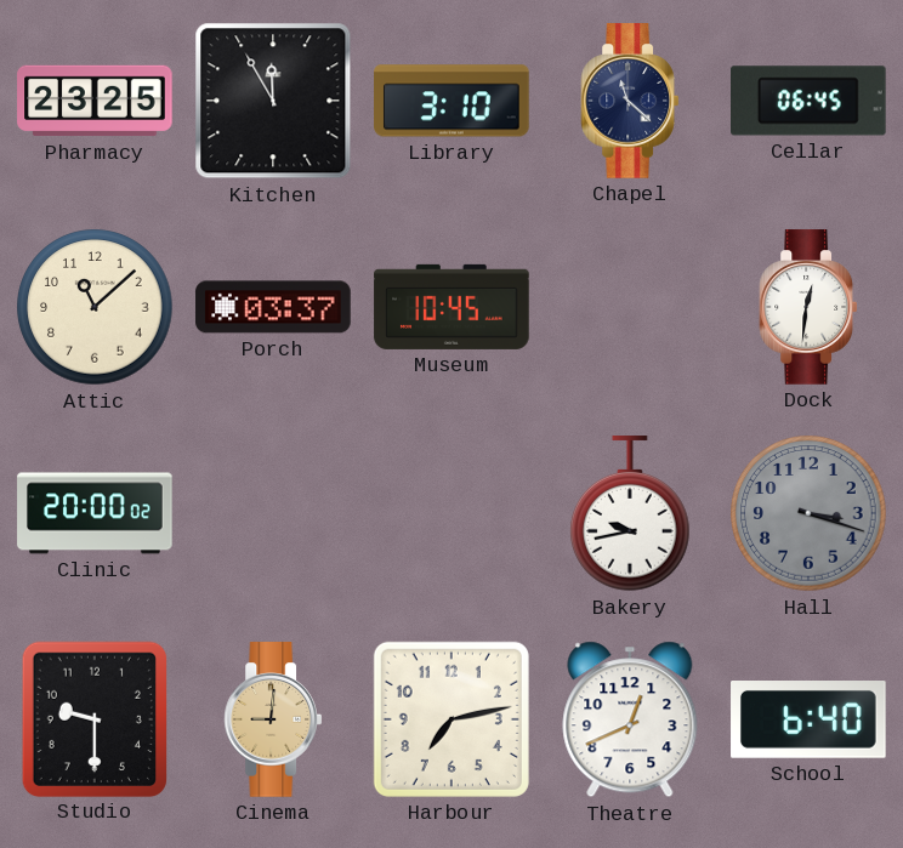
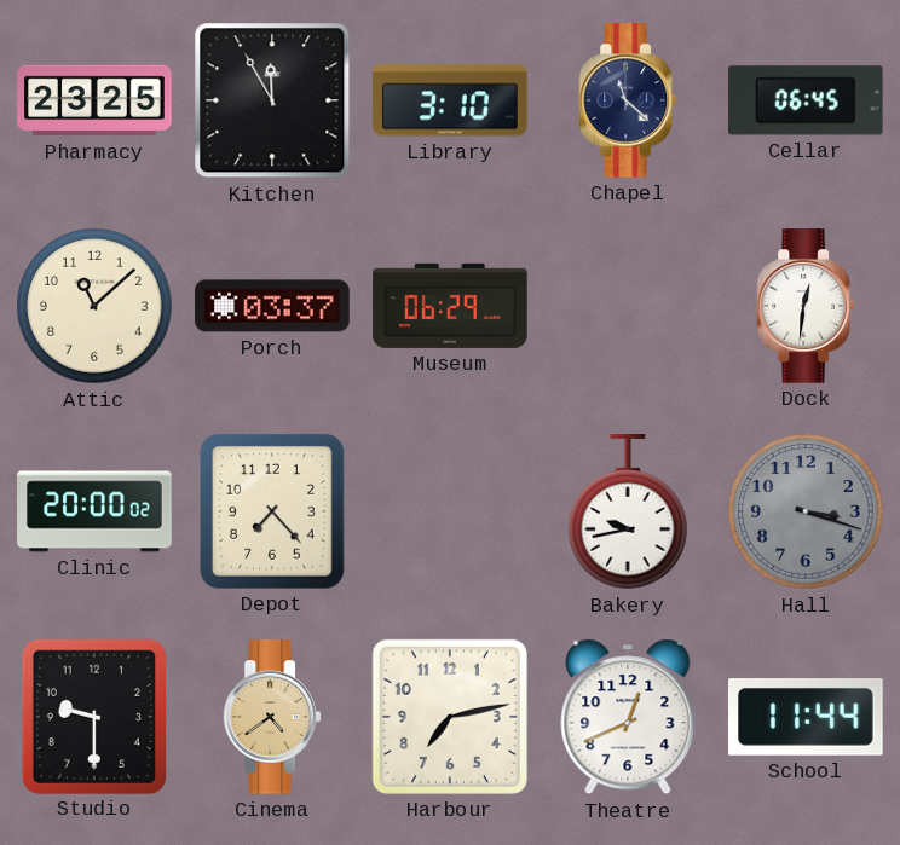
Museum: 10:45 -> 06:29 (450, 306)
Depot: none -> 7:23 (273, 513)
Cinema: 9:01 -> 4:39 (272, 717)
School: 6:40 -> 11:44 (806, 718)
